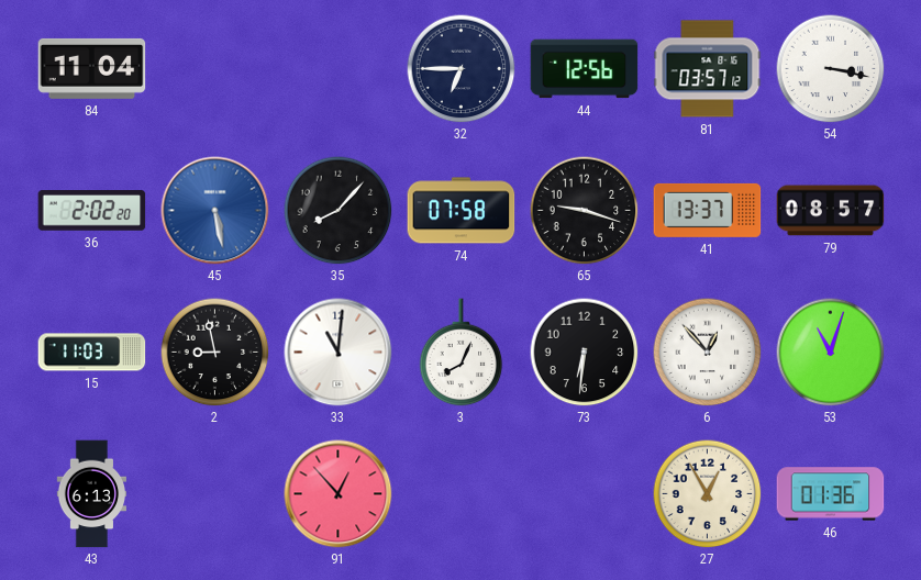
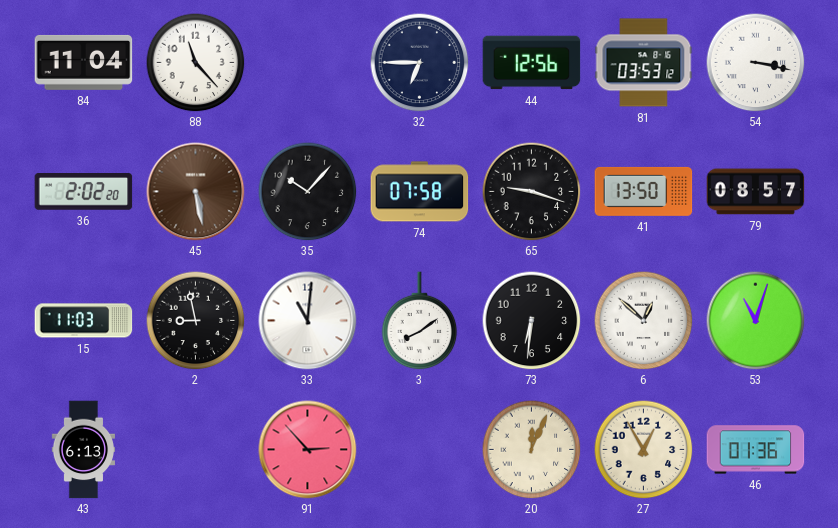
88: none -> 11:23 (196, 63)
81: 03:57 -> 03:53 (644, 63)
45 dial: blue -> brown (196, 192)
35: 8:07 -> 10:07 (308, 192)
41: 13:37 -> 13:50 (644, 191)
3: 8:04 -> 8:09 (420, 321)
6: 12:53 -> 12:52 (644, 321)
91: 12:53 -> 2:53 (308, 450)
20: none -> 12:04 (532, 450)
